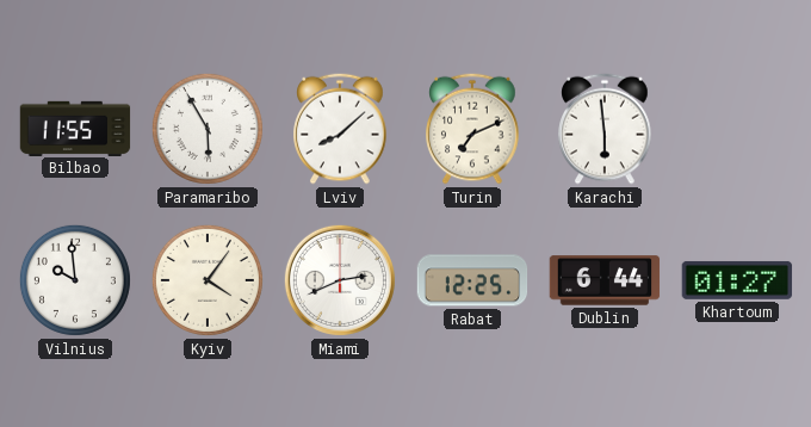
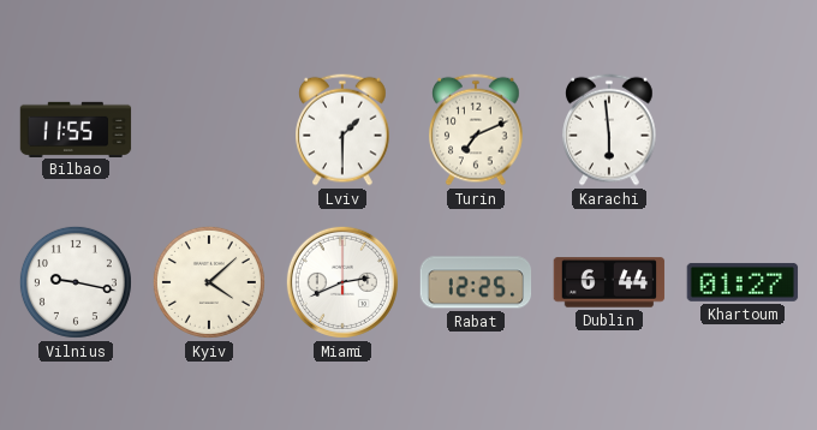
Paramaribo: 5:55 -> none (208, 129)
Lviv: 8:08 -> 1:30 (342, 130)
Vilnius: 9:59 -> 9:17 (76, 282)
Kyiv: 4:06 -> 4:08 (209, 282)
